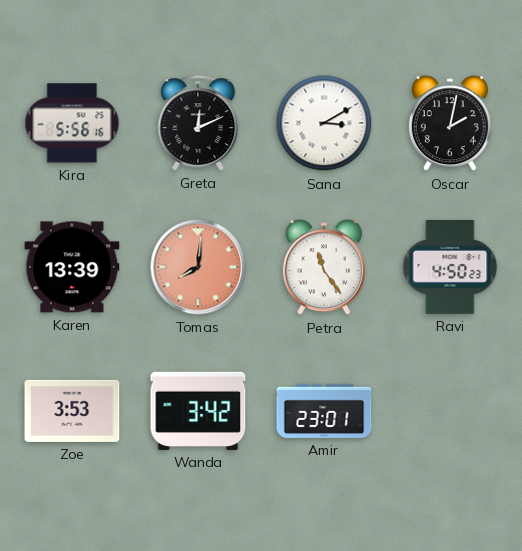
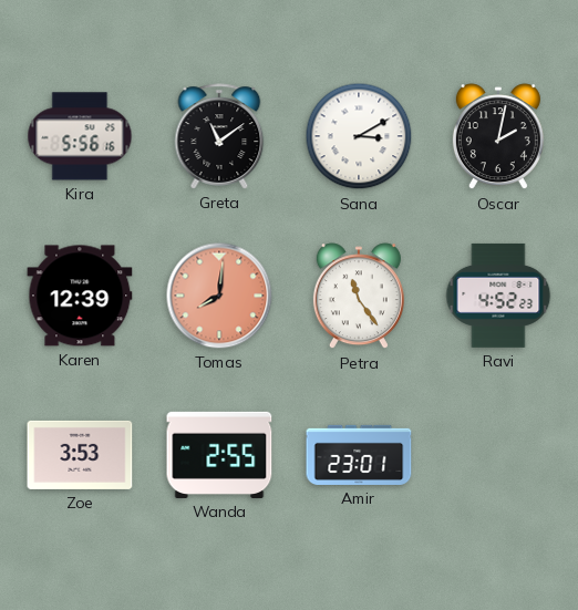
Greta: 12:11 -> 11:09 (219, 136)
Karen: 13:39 -> 12:39 (80, 296)
Ravi: 4:50 -> 4:52 (498, 296)
Wanda: 3:42 -> 2:55 (219, 455)
